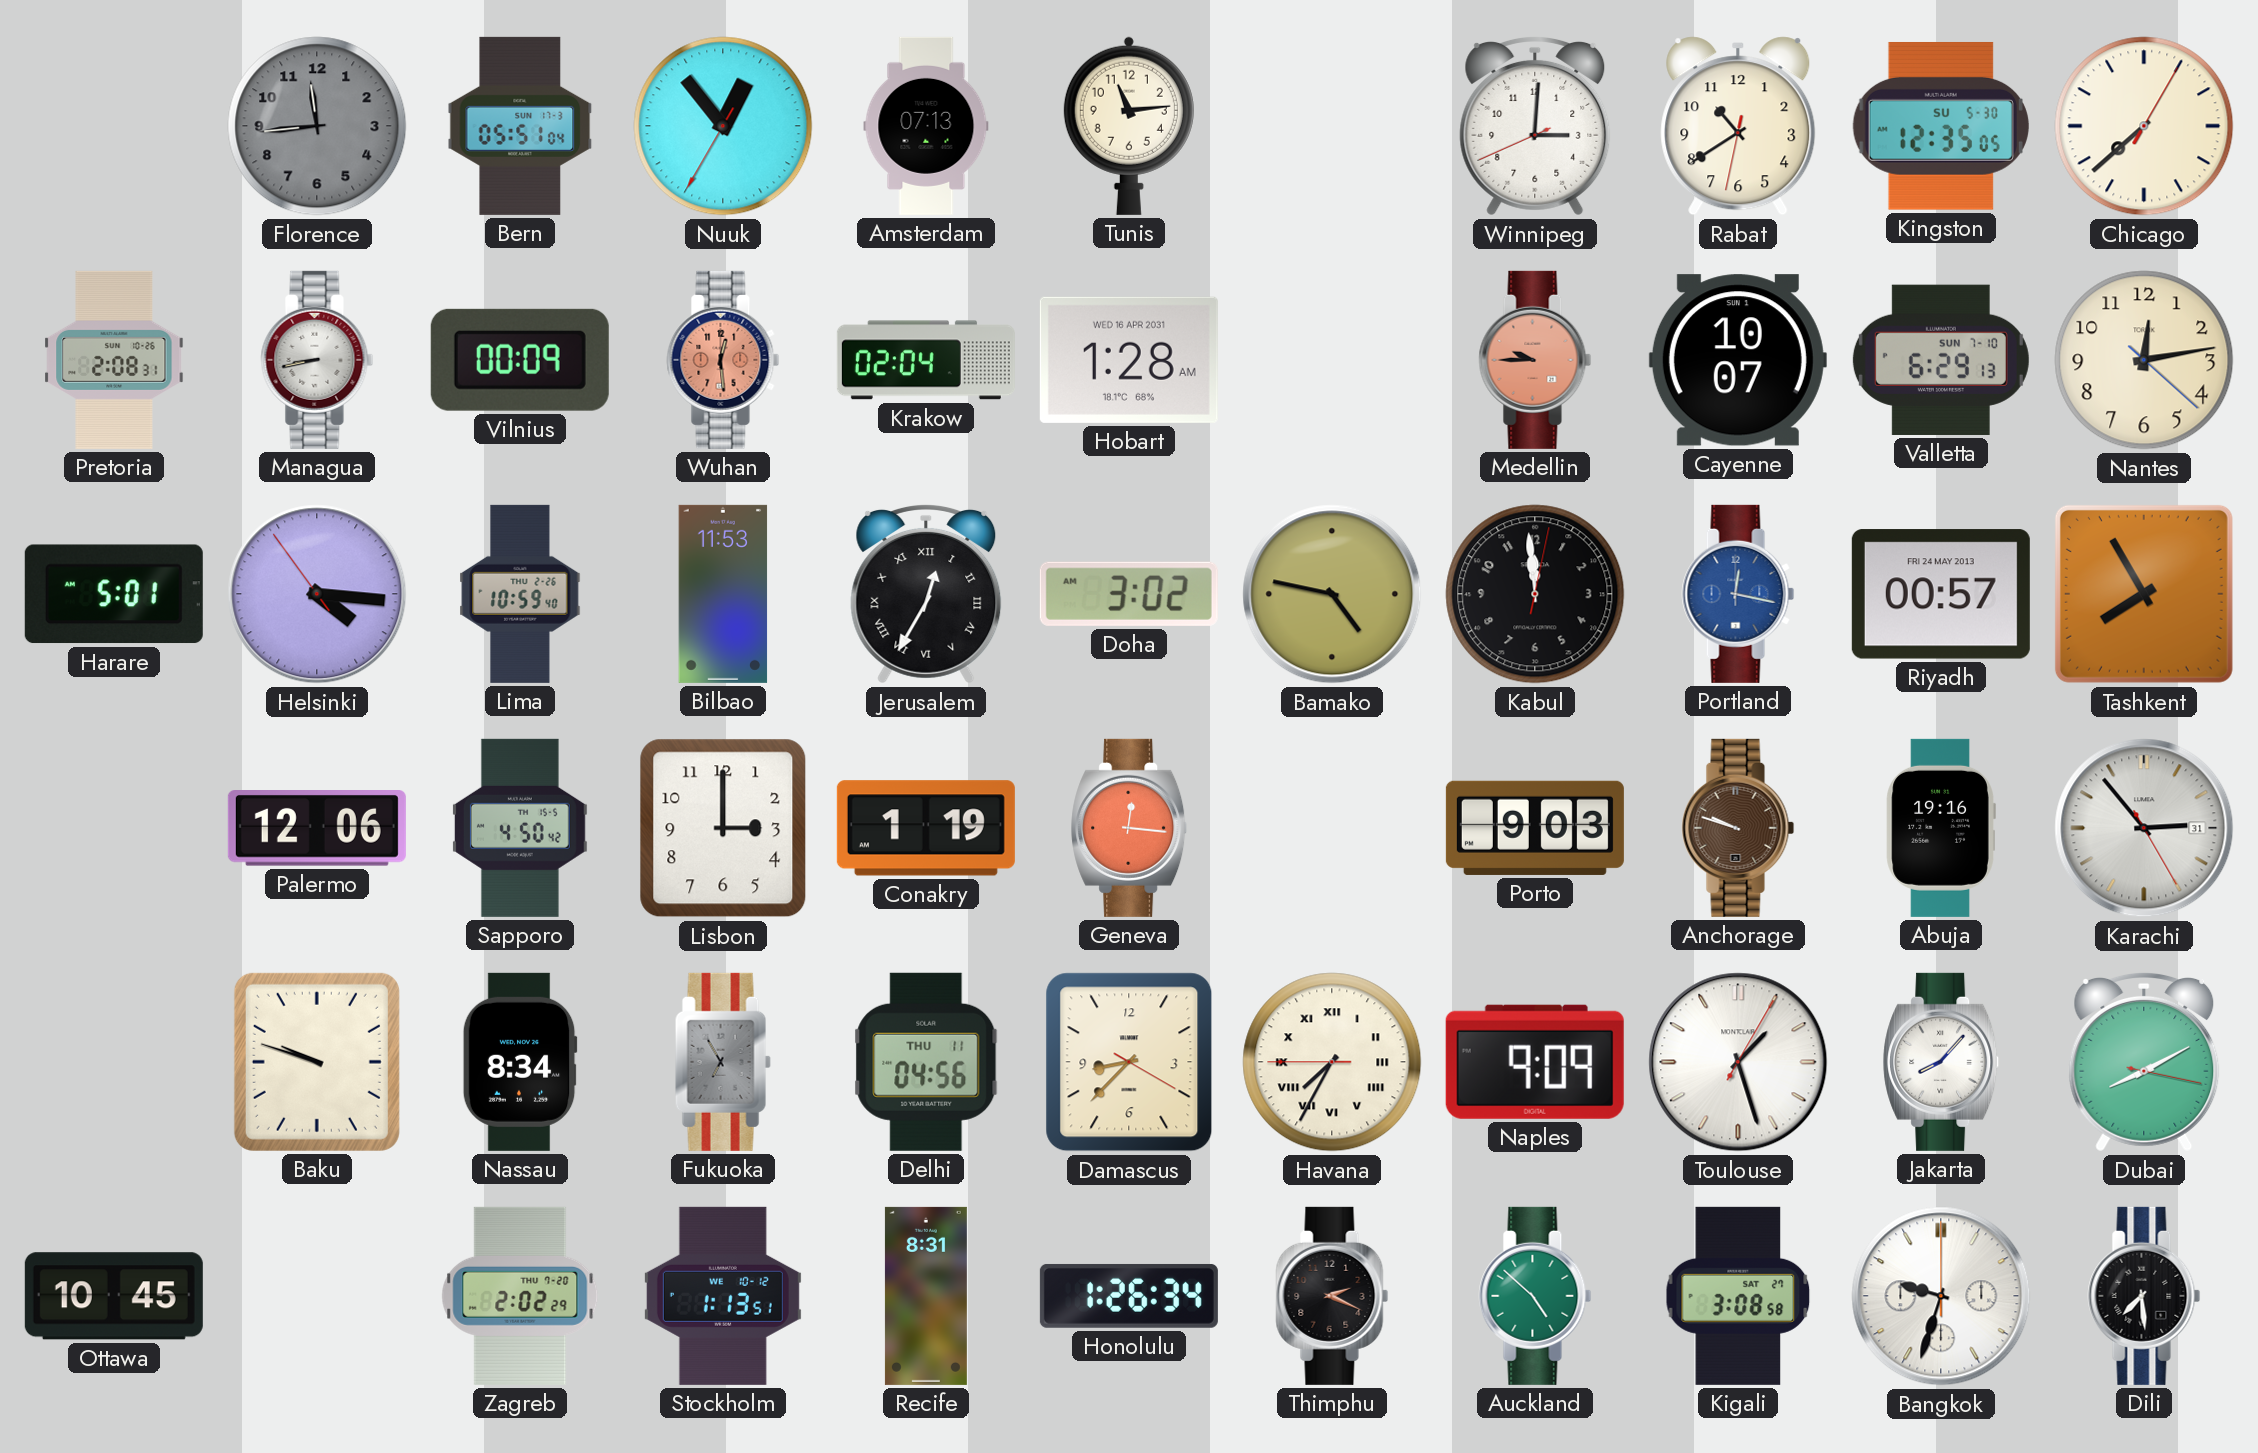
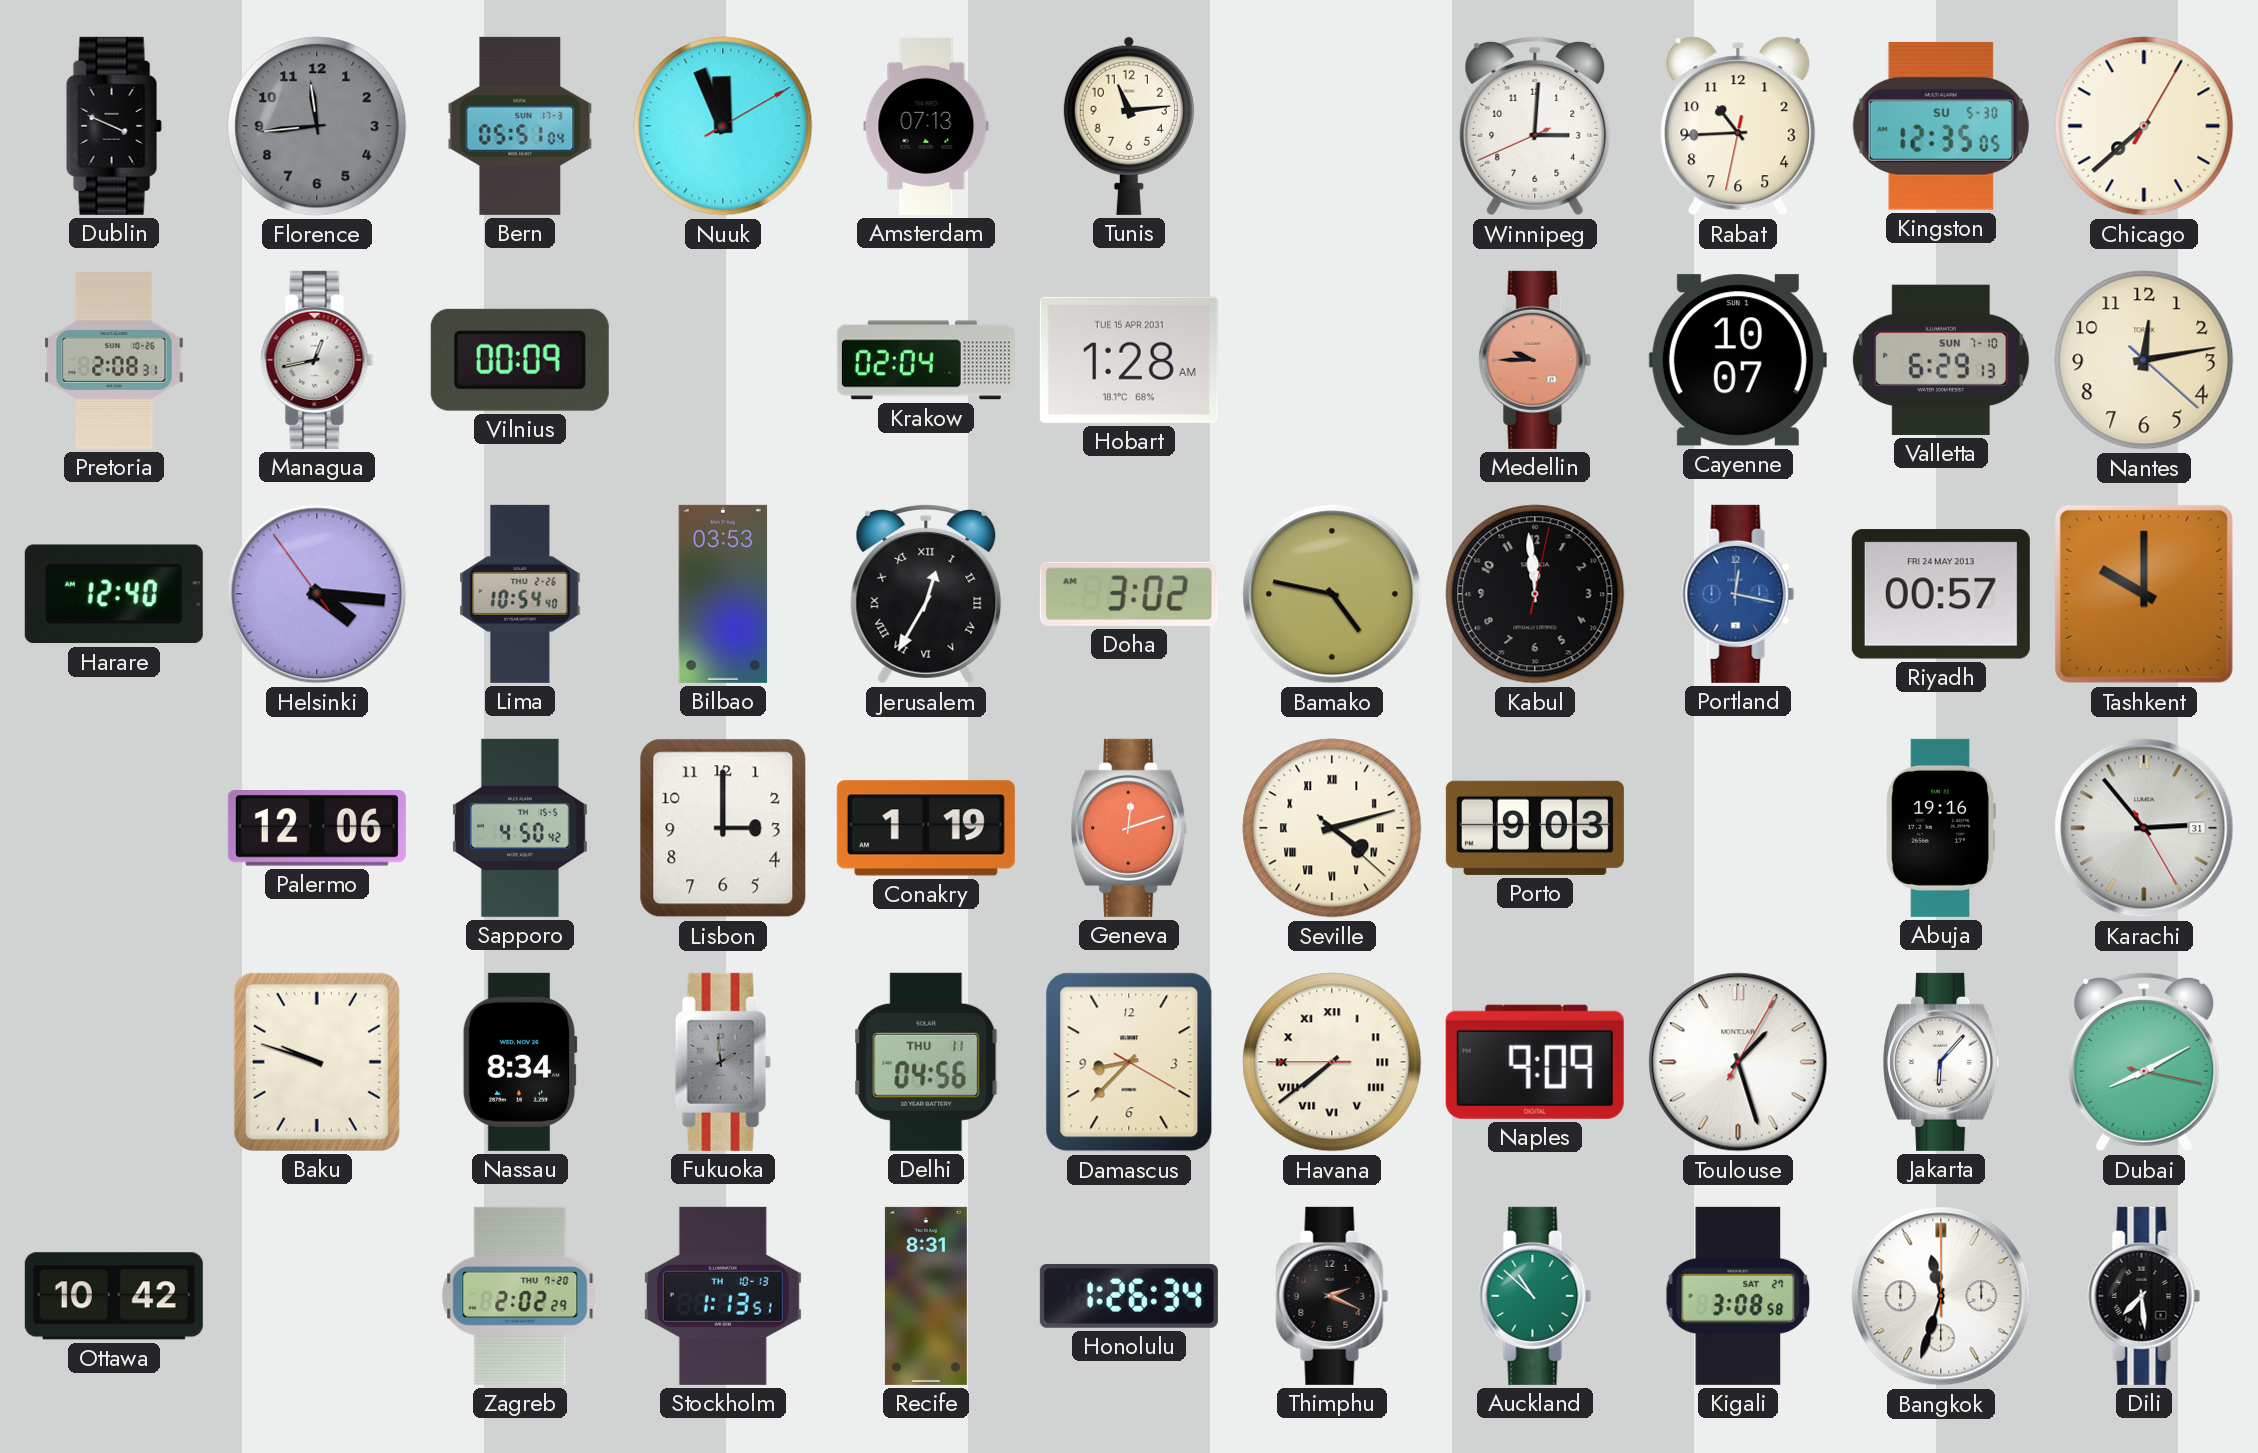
Dublin: none -> 3:49 (114, 126)
Nuuk: 12:53 -> 11:56 (723, 126)
Rabat: 10:39 -> 10:44 (1738, 126)
Managua: 8:43 -> 12:43 (317, 360)
Wuhan: 12:29 -> none (723, 360)
Hobart date: WED 16 APR 2031 -> TUE 15 APR 2031 (1129, 360)
Harare: 5:01 -> 12:40 (114, 594)
Lima: 10:59 -> 10:54 (520, 594)
Bilbao: 11:53 -> 03:53 (723, 594)
Tashkent: 7:55 -> 10:00 (2144, 594)
Geneva: 12:16 -> 12:12 (1129, 828)
Seville: none -> 4:12 (1332, 828)
Anchorage: 9:48 -> none (1738, 828)
Fukuoka: 6:55 -> 1:59 (723, 1062)
Havana: 7:34 -> 7:38 (1332, 1062)
Jakarta: 8:07 -> 6:07 (1941, 1062)
Ottawa: 10:45 -> 10:42 (114, 1296)
Stockholm date: WE 10-12 -> TH 10-13 (723, 1296)
Auckland: 4:52 -> 10:52 (1535, 1296)
Bangkok: 9:33 -> 11:33 (1941, 1296)
